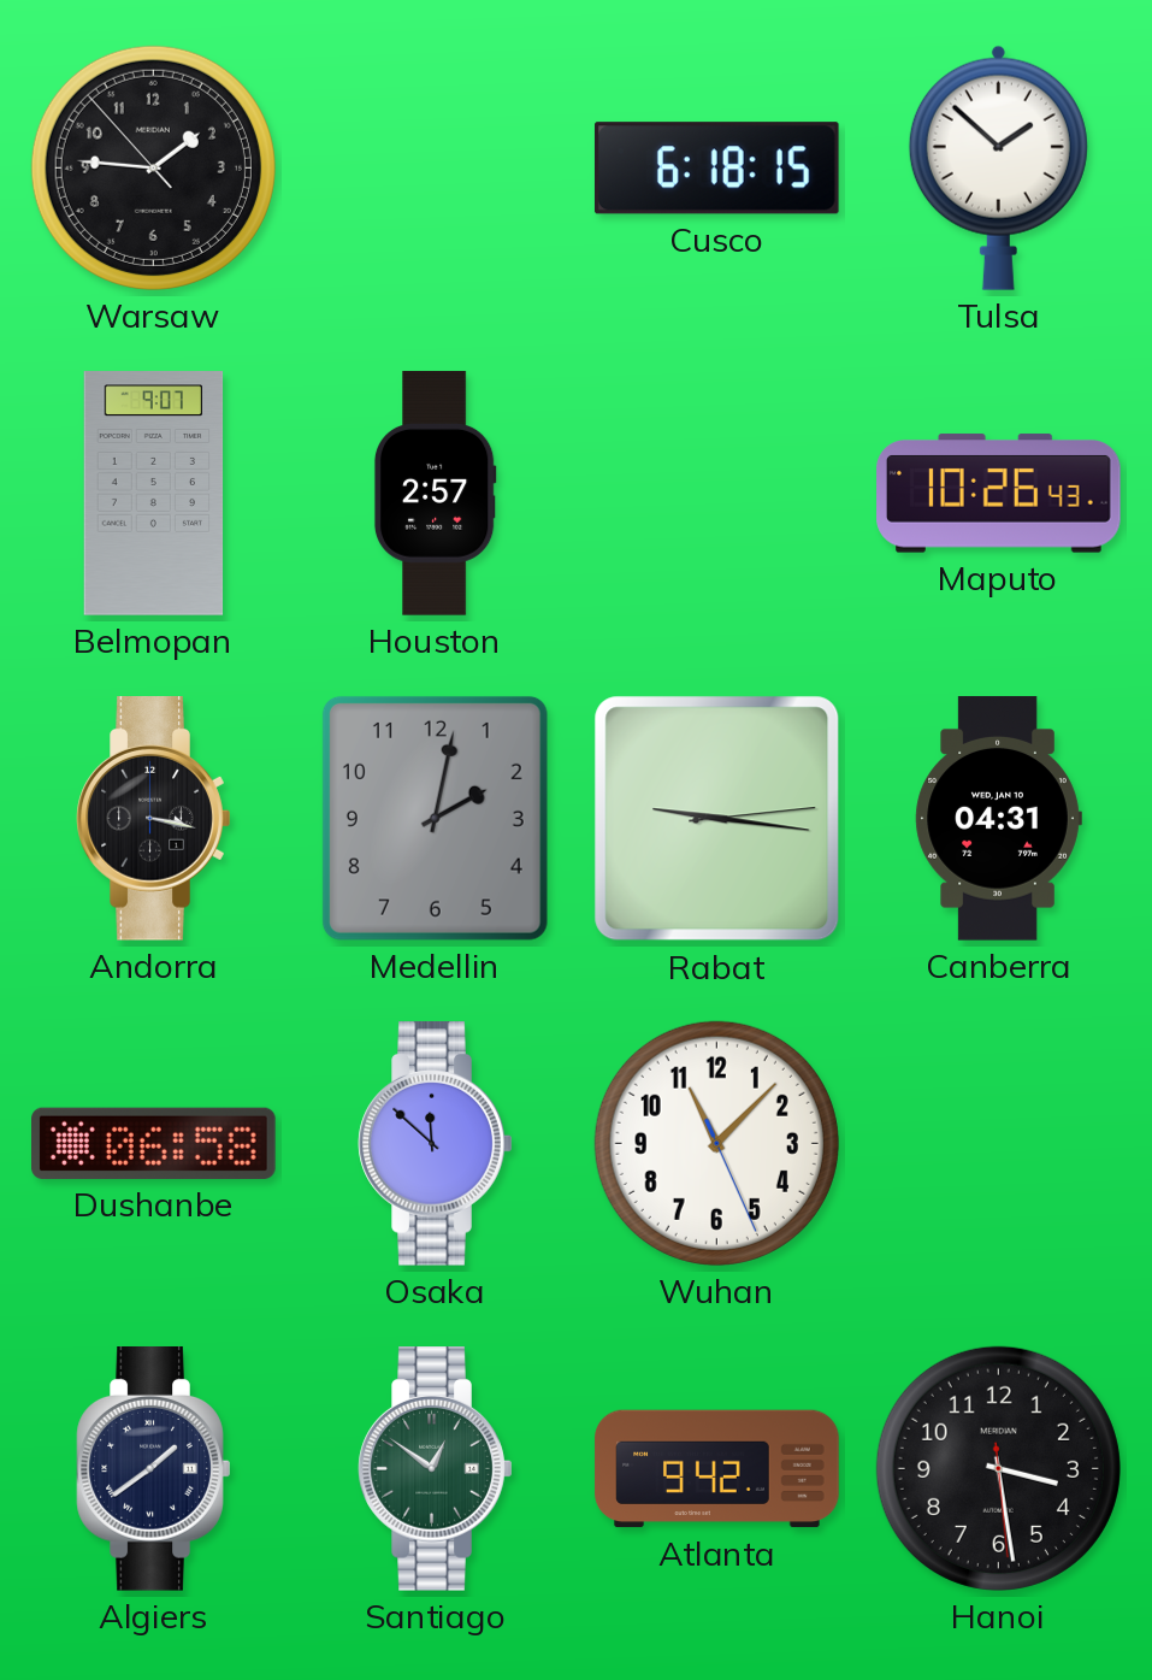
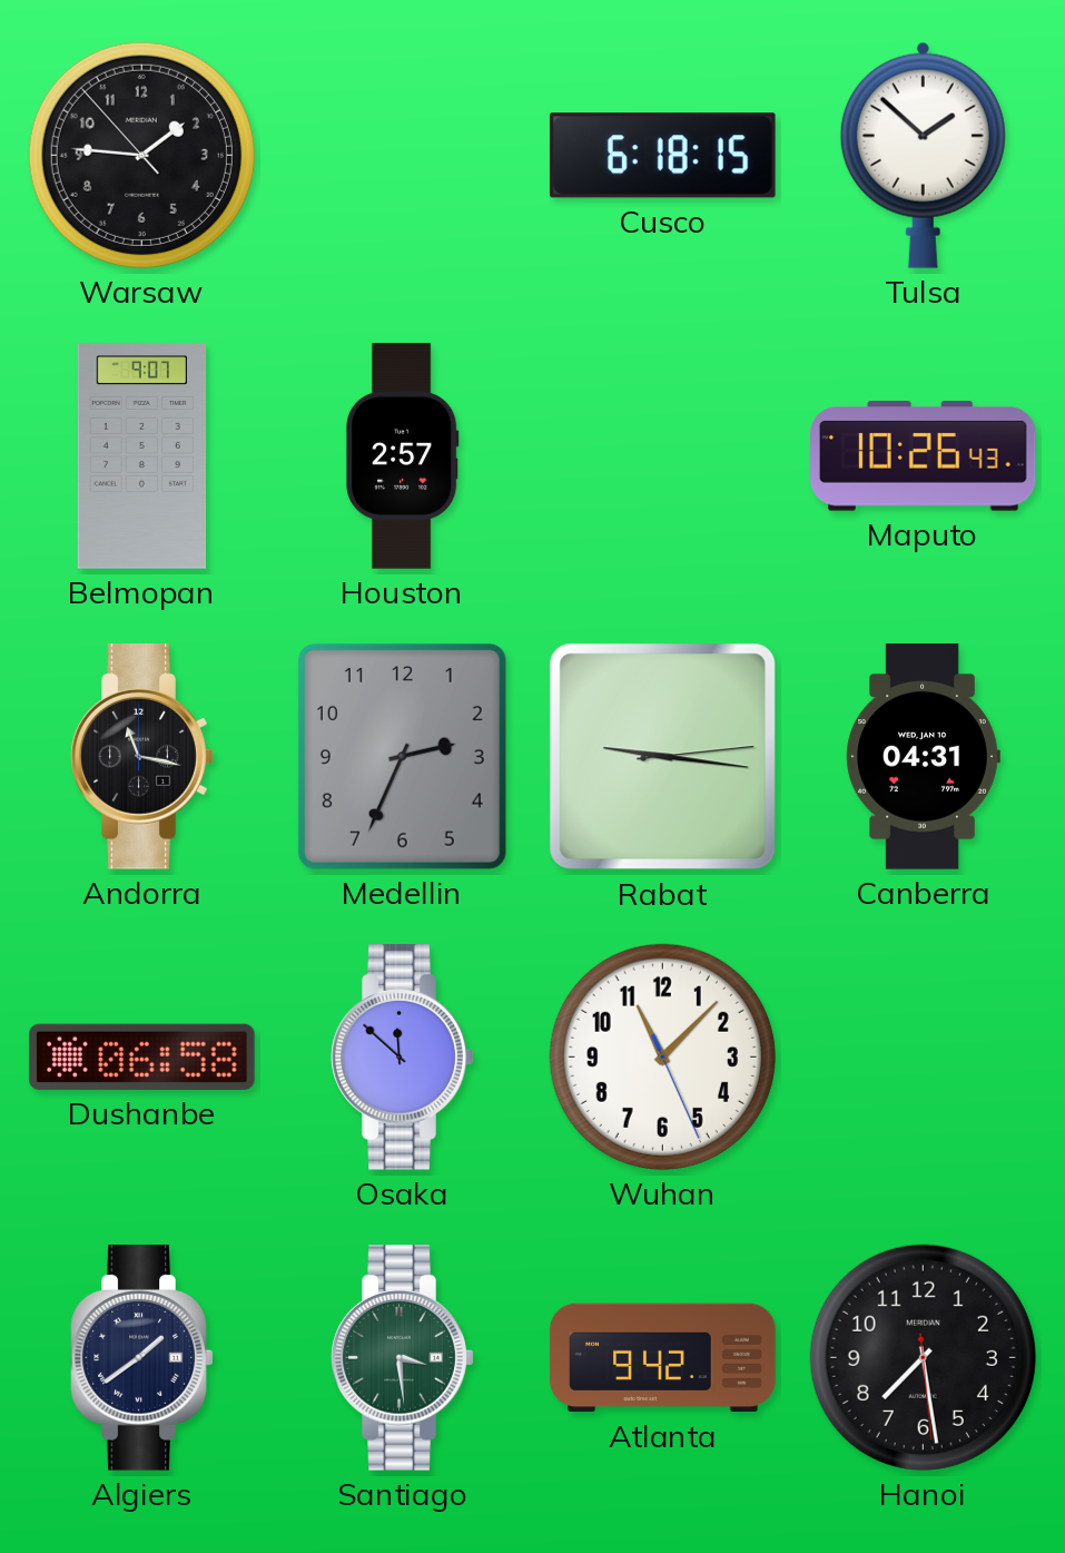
Andorra: 3:17 -> 11:17 (142, 757)
Medellin: 2:02 -> 2:34 (402, 756)
Santiago: 12:51 -> 3:29 (403, 1358)
Hanoi: 3:28 -> 7:28 (923, 1357)
